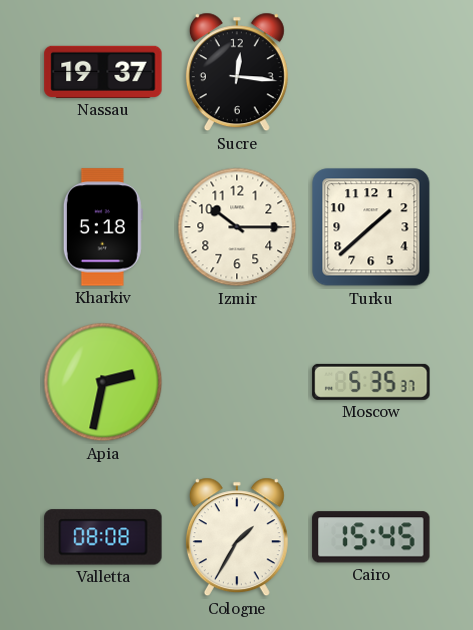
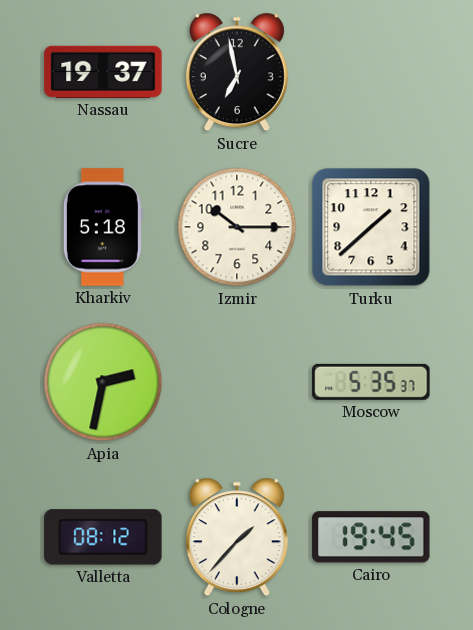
Sucre: 12:16 -> 6:58 (237, 72)
Valletta: 08:08 -> 08:12 (103, 537)
Cologne: 1:35 -> 1:37 (237, 537)
Cairo: 15:45 -> 19:45 (371, 537)
